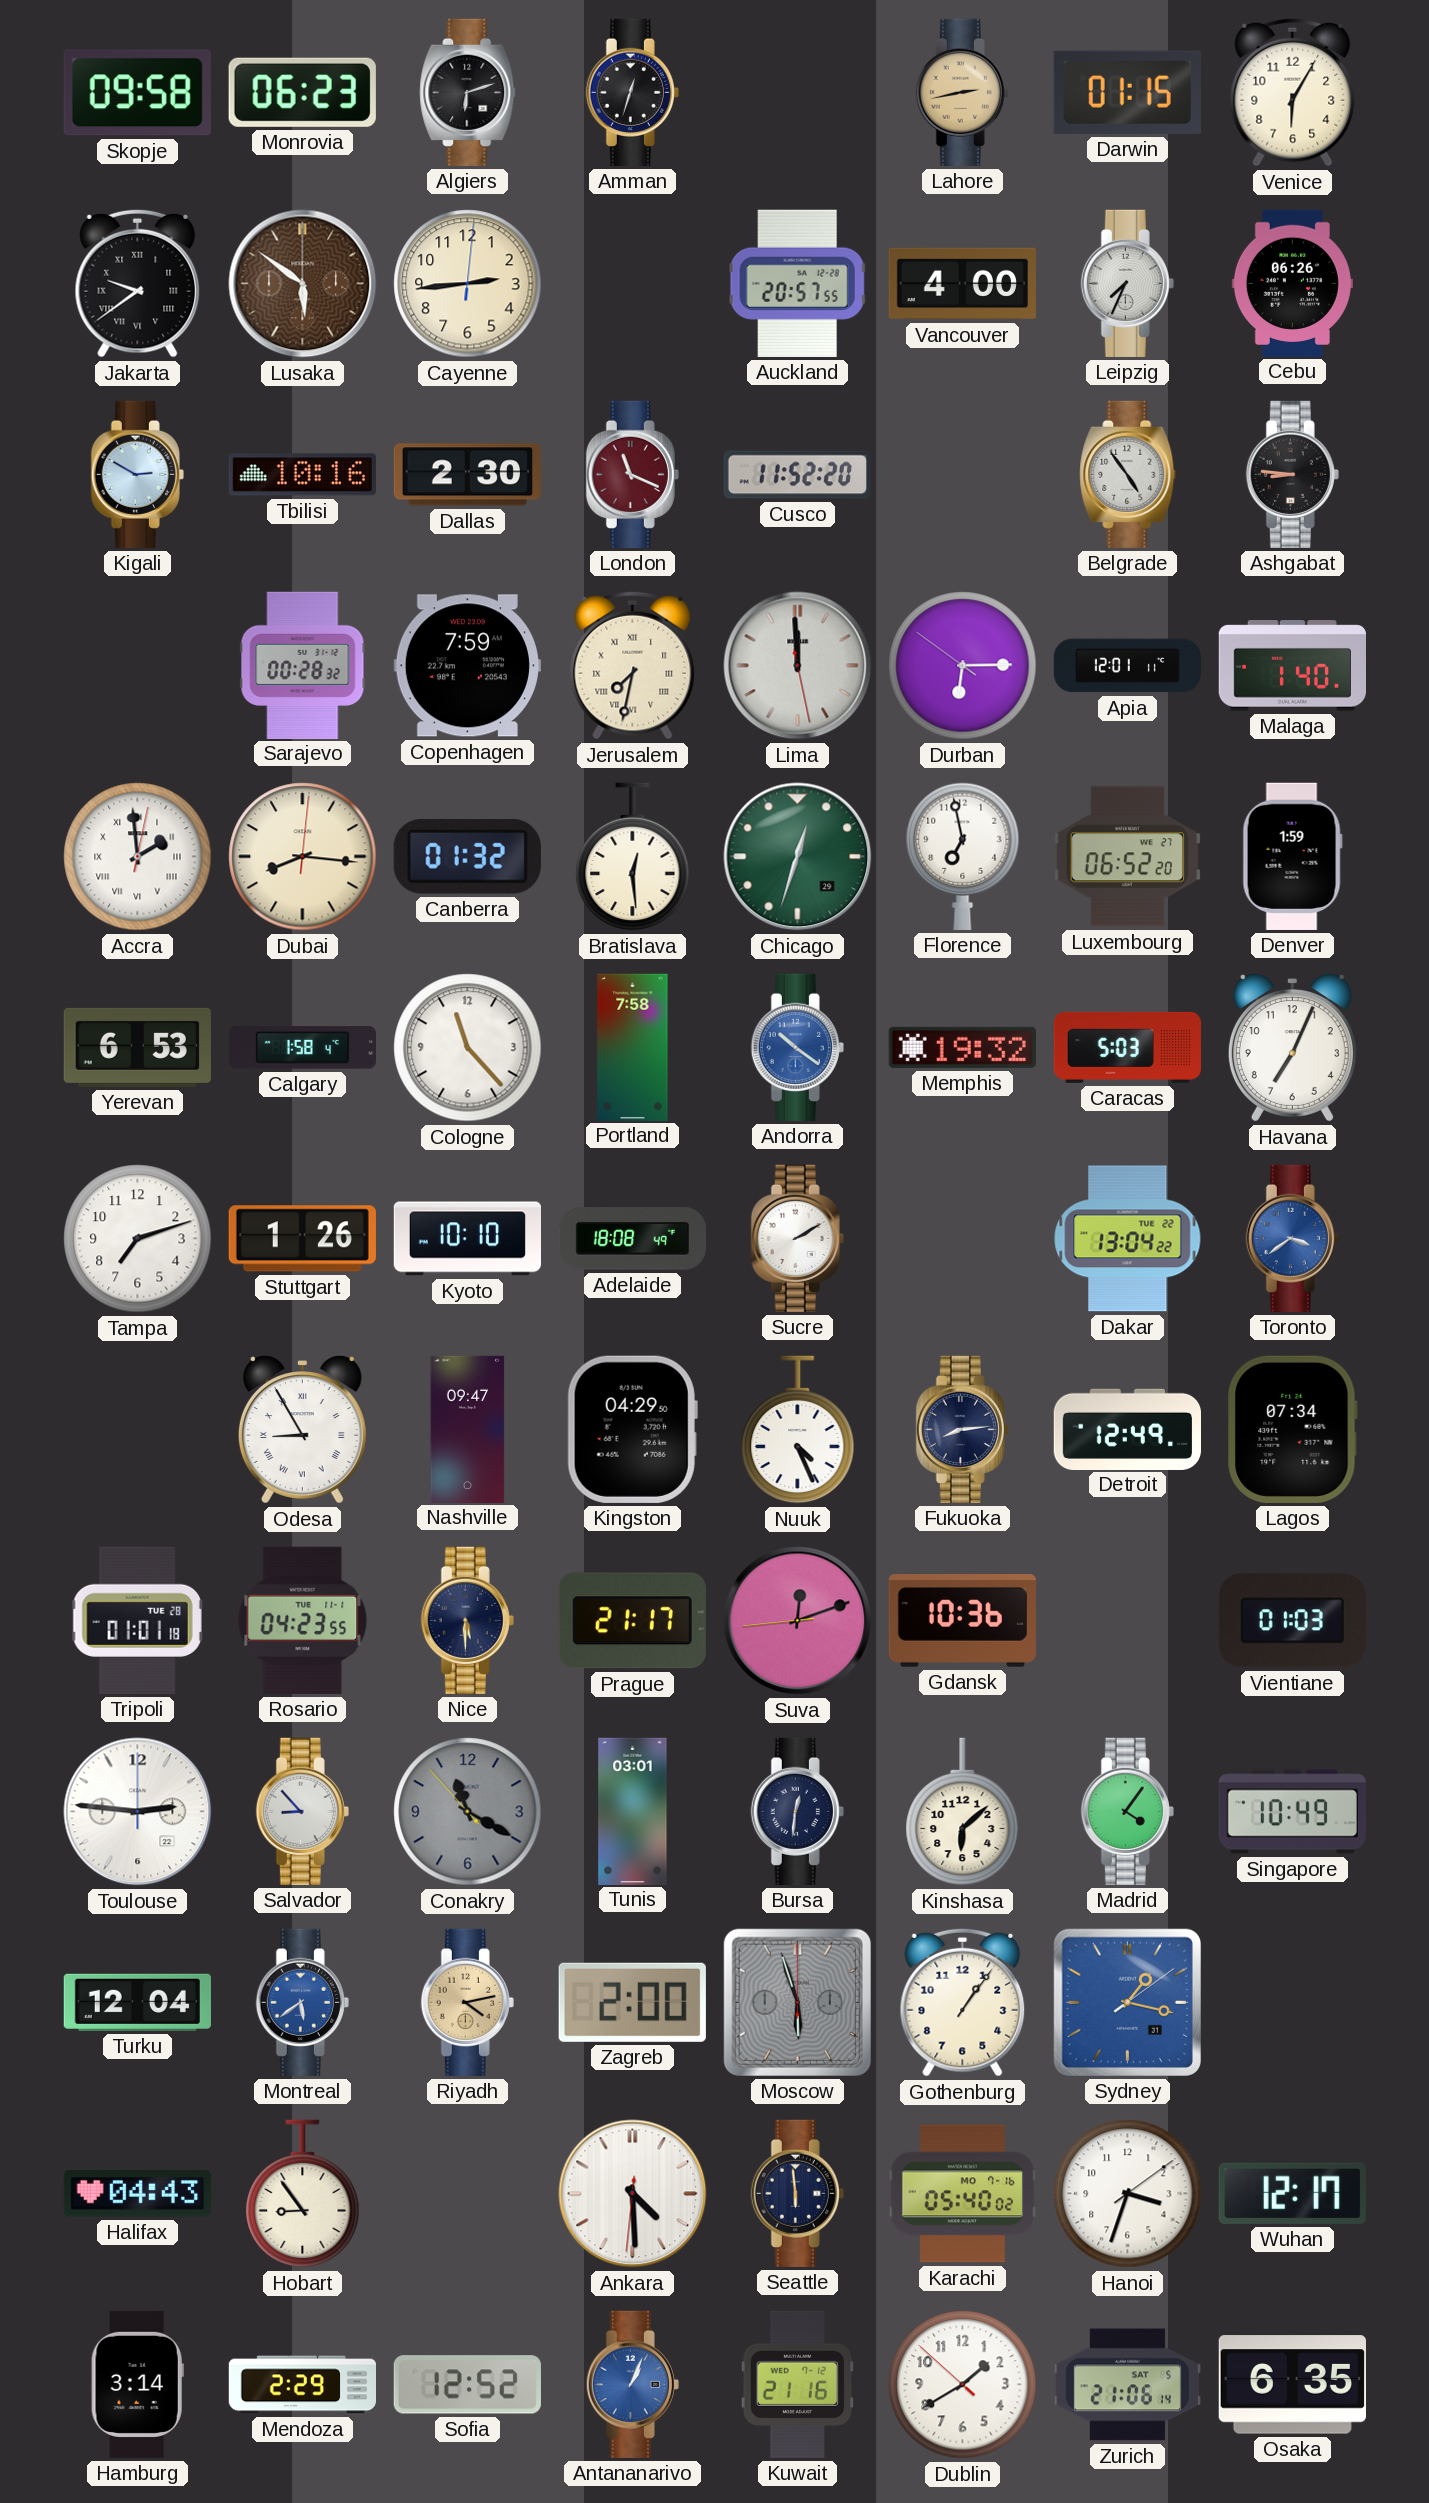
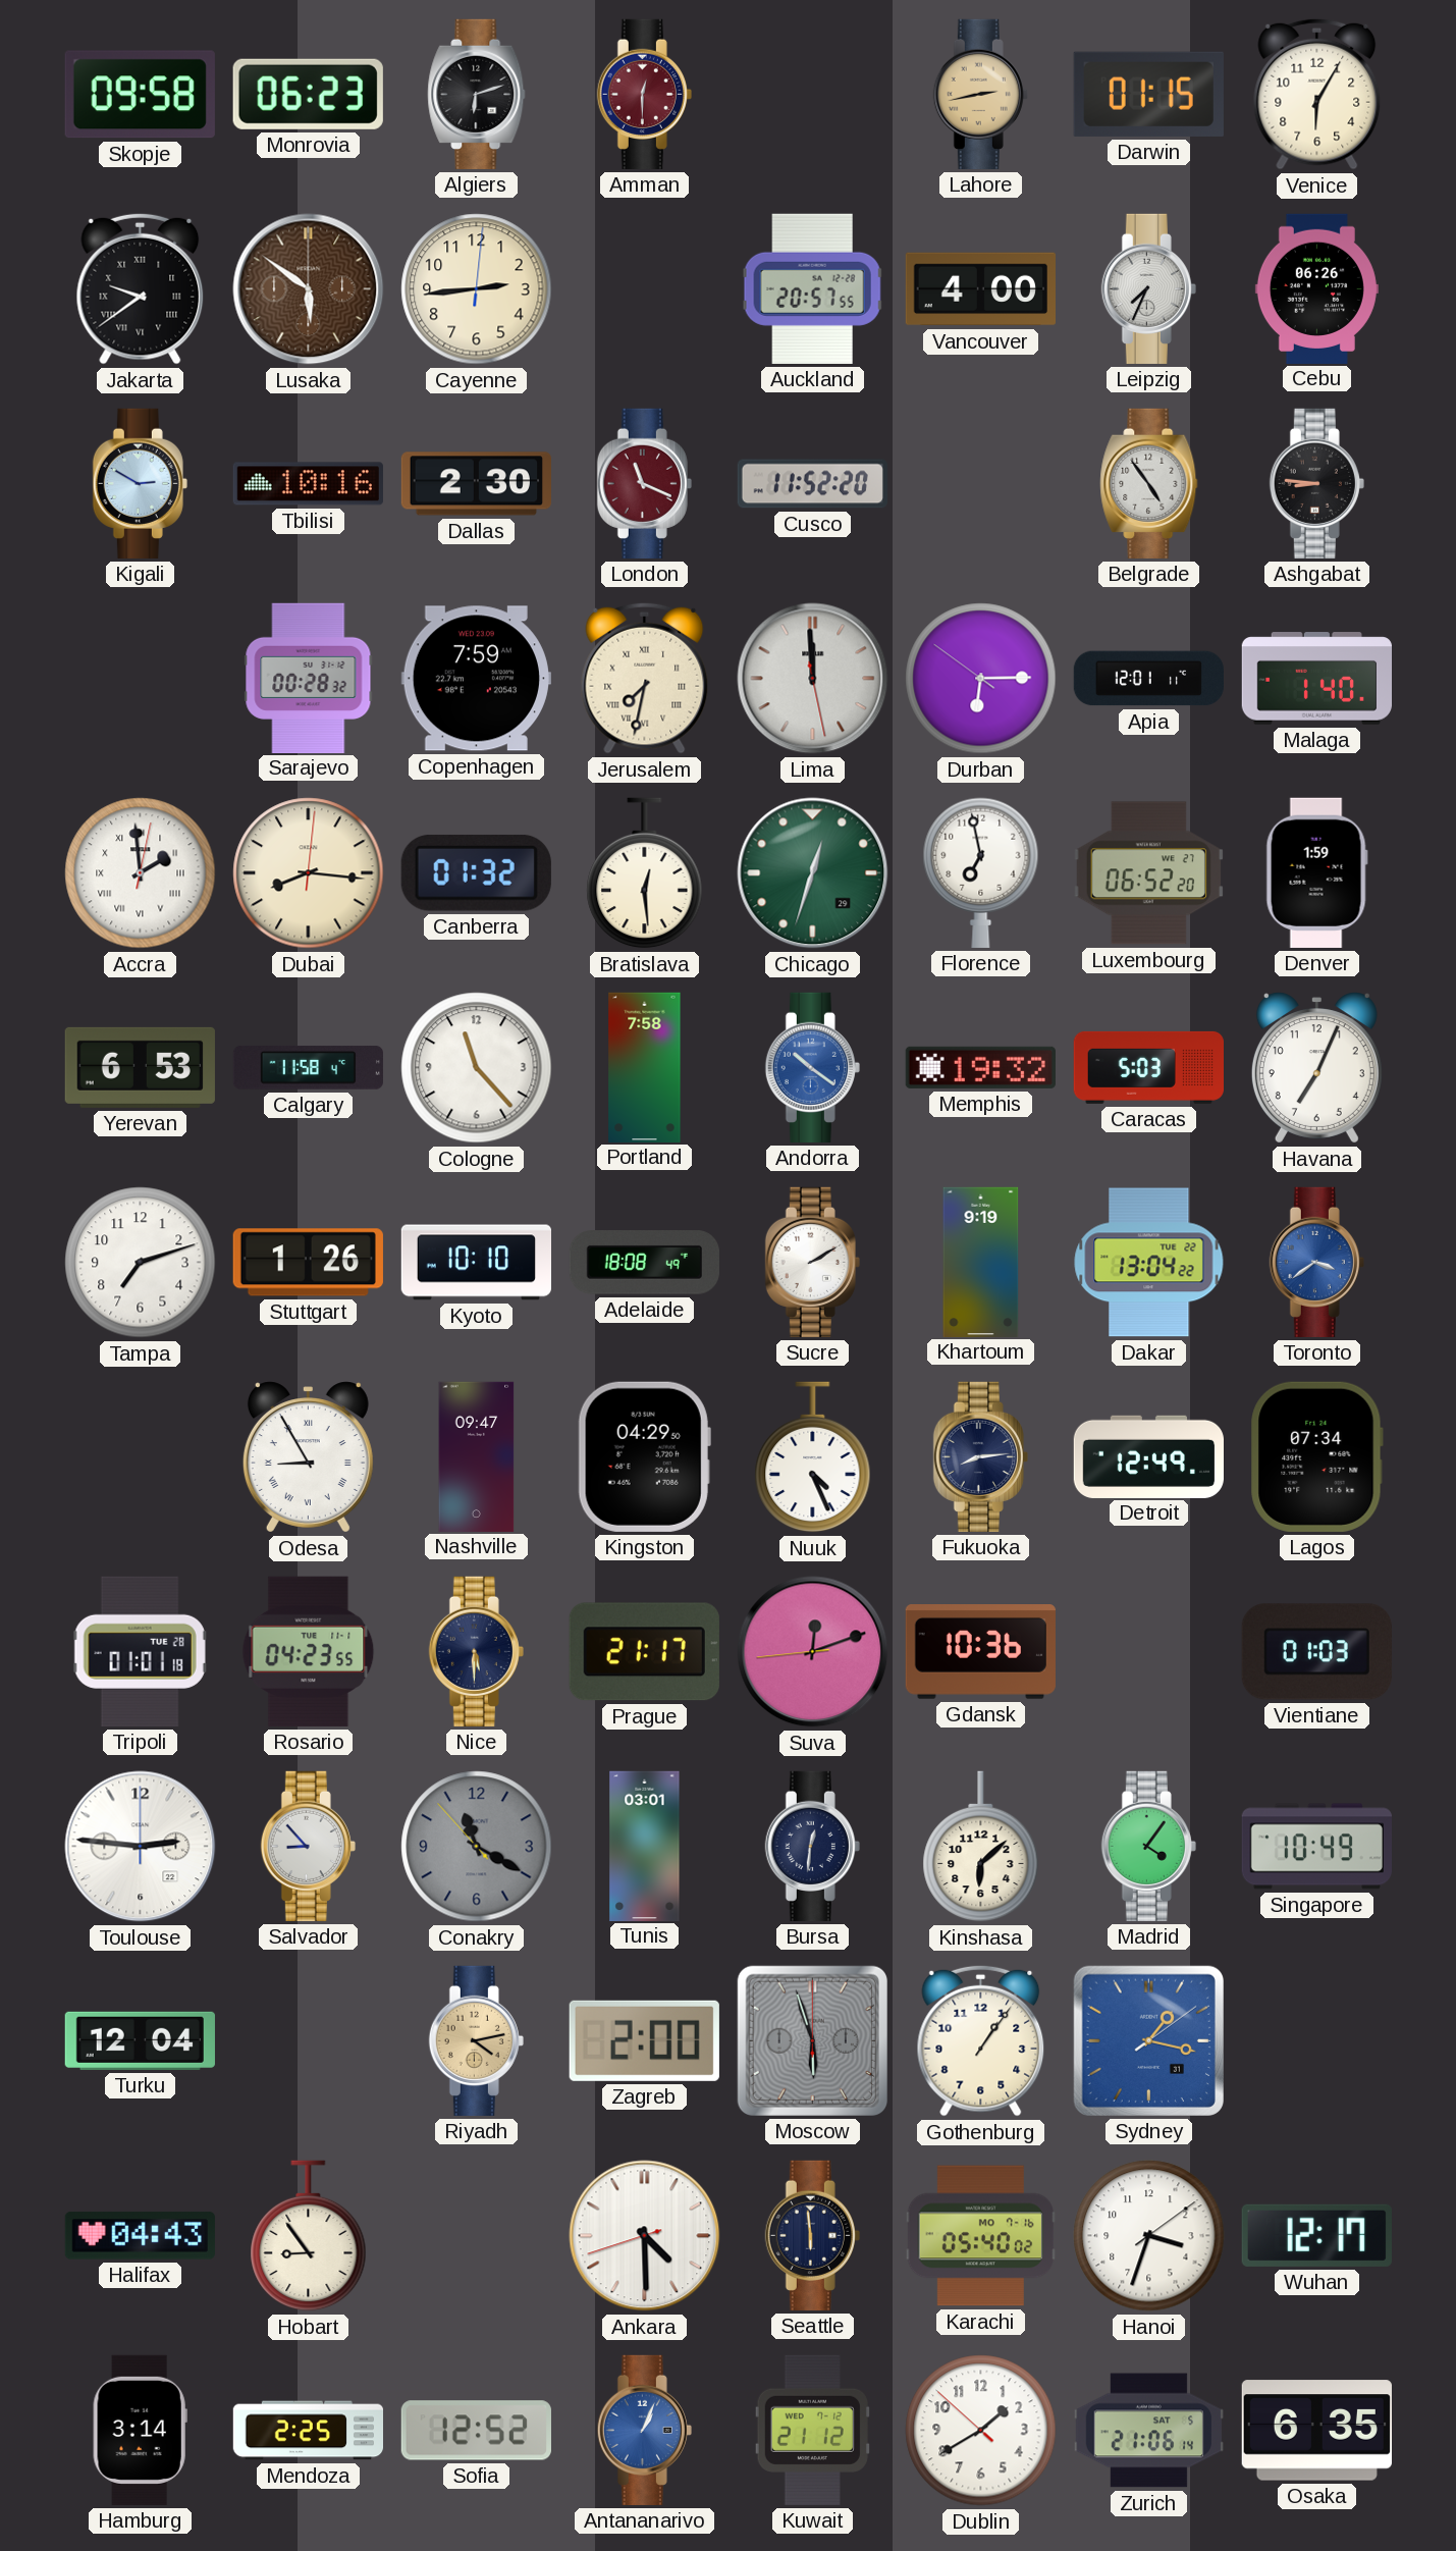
Amman: 12:33 -> 12:30 (644, 94)
Amman dial: black -> burgundy (644, 94)
Calgary: 1:58 -> 11:58 (308, 1068)
Khartoum: none -> 9:19 (981, 1262)
Montreal: 5:39 -> none (302, 2002)
Ankara: 4:29:31 -> 4:29:42 (645, 2236)
Mendoza: 2:29 -> 2:25 (308, 2431)
Kuwait: 21:16 -> 21:12 (812, 2430)
